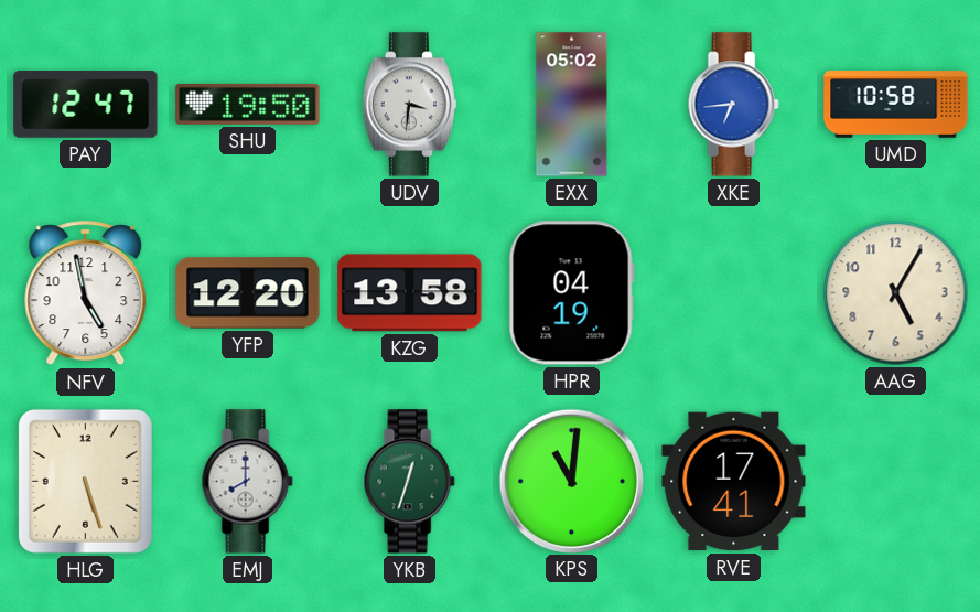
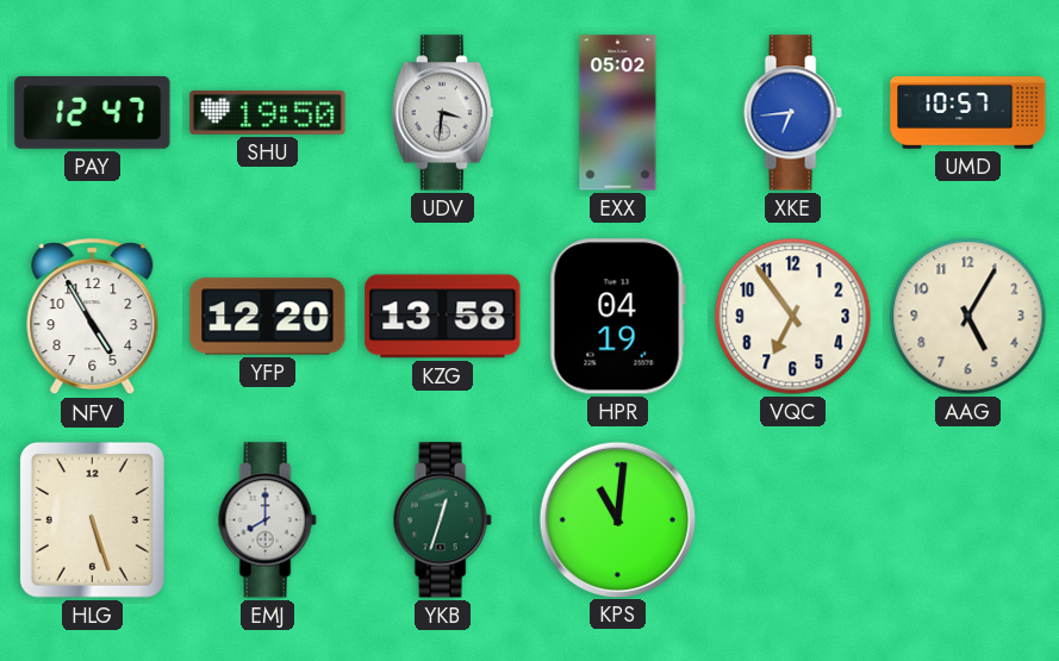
UMD: 10:58 -> 10:57 (968, 113)
NFV: 4:58 -> 4:55 (93, 317)
VQC: none -> 6:54 (793, 317)
RVE: 17:41 -> none (734, 482)
